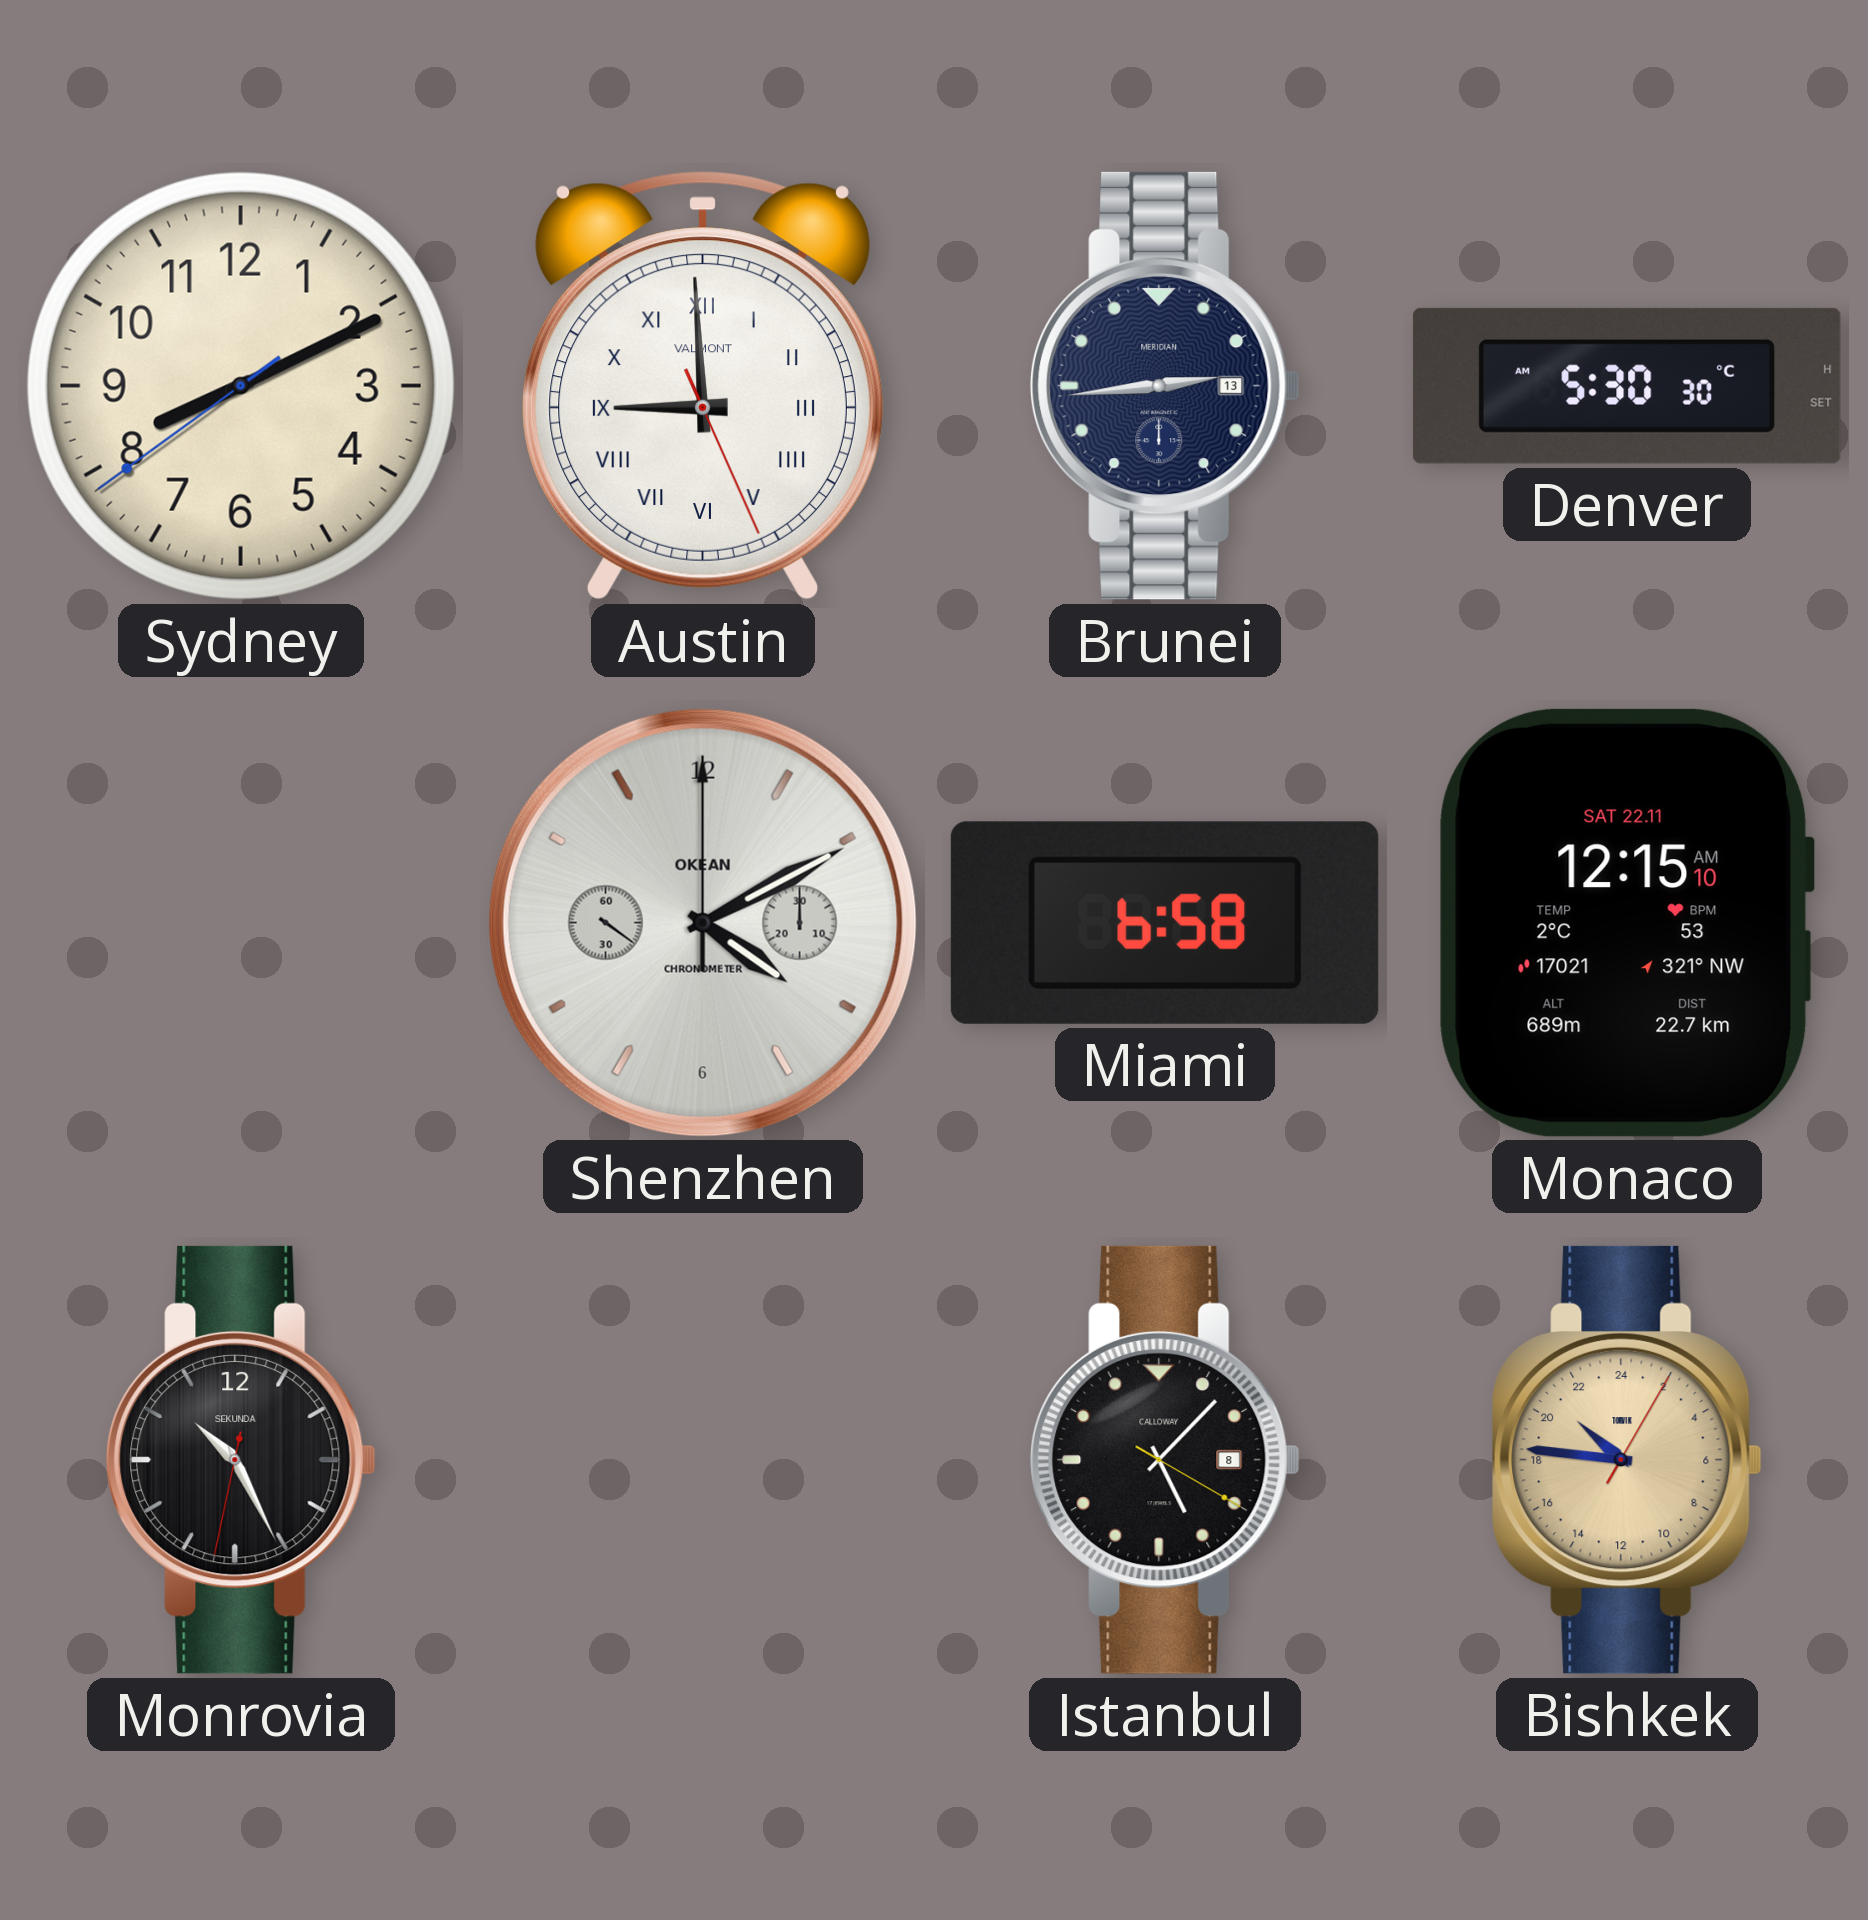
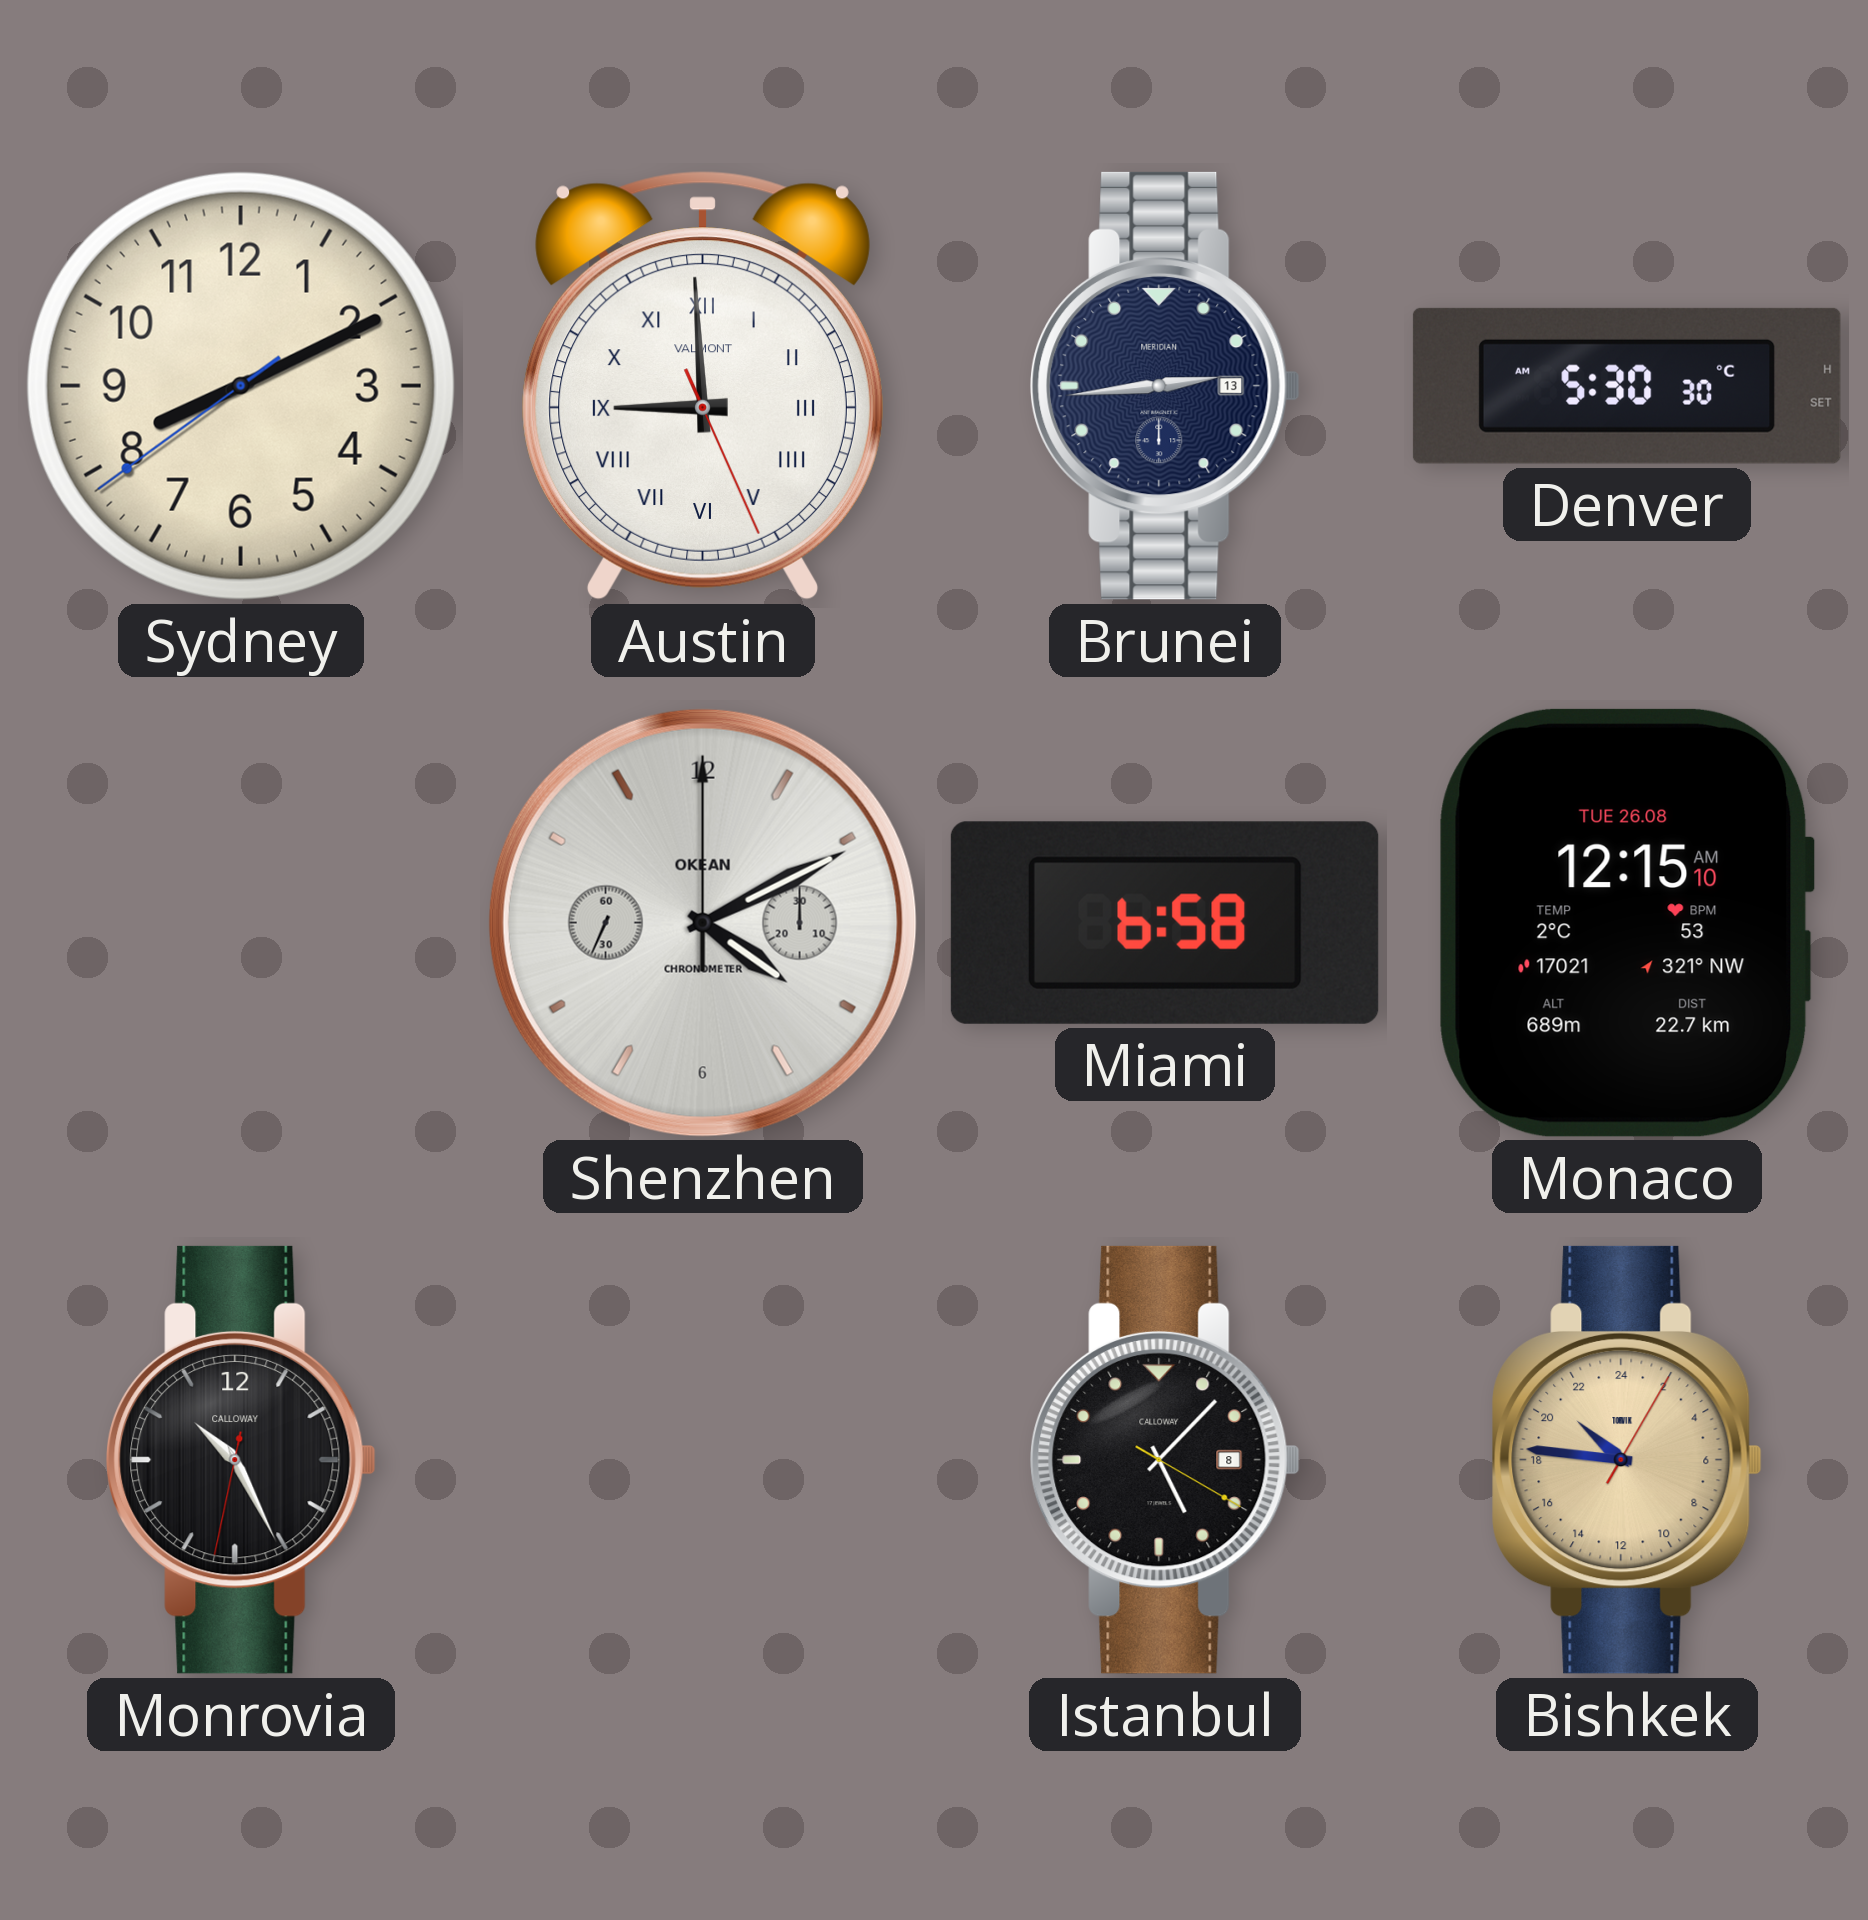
Shenzhen: 4:10:21 -> 4:10:34 (703, 923)
Monaco date: SAT 22.11 -> TUE 26.08 (1627, 923)
Monrovia brand: SEKUNDA -> CALLOWAY (241, 1460)
